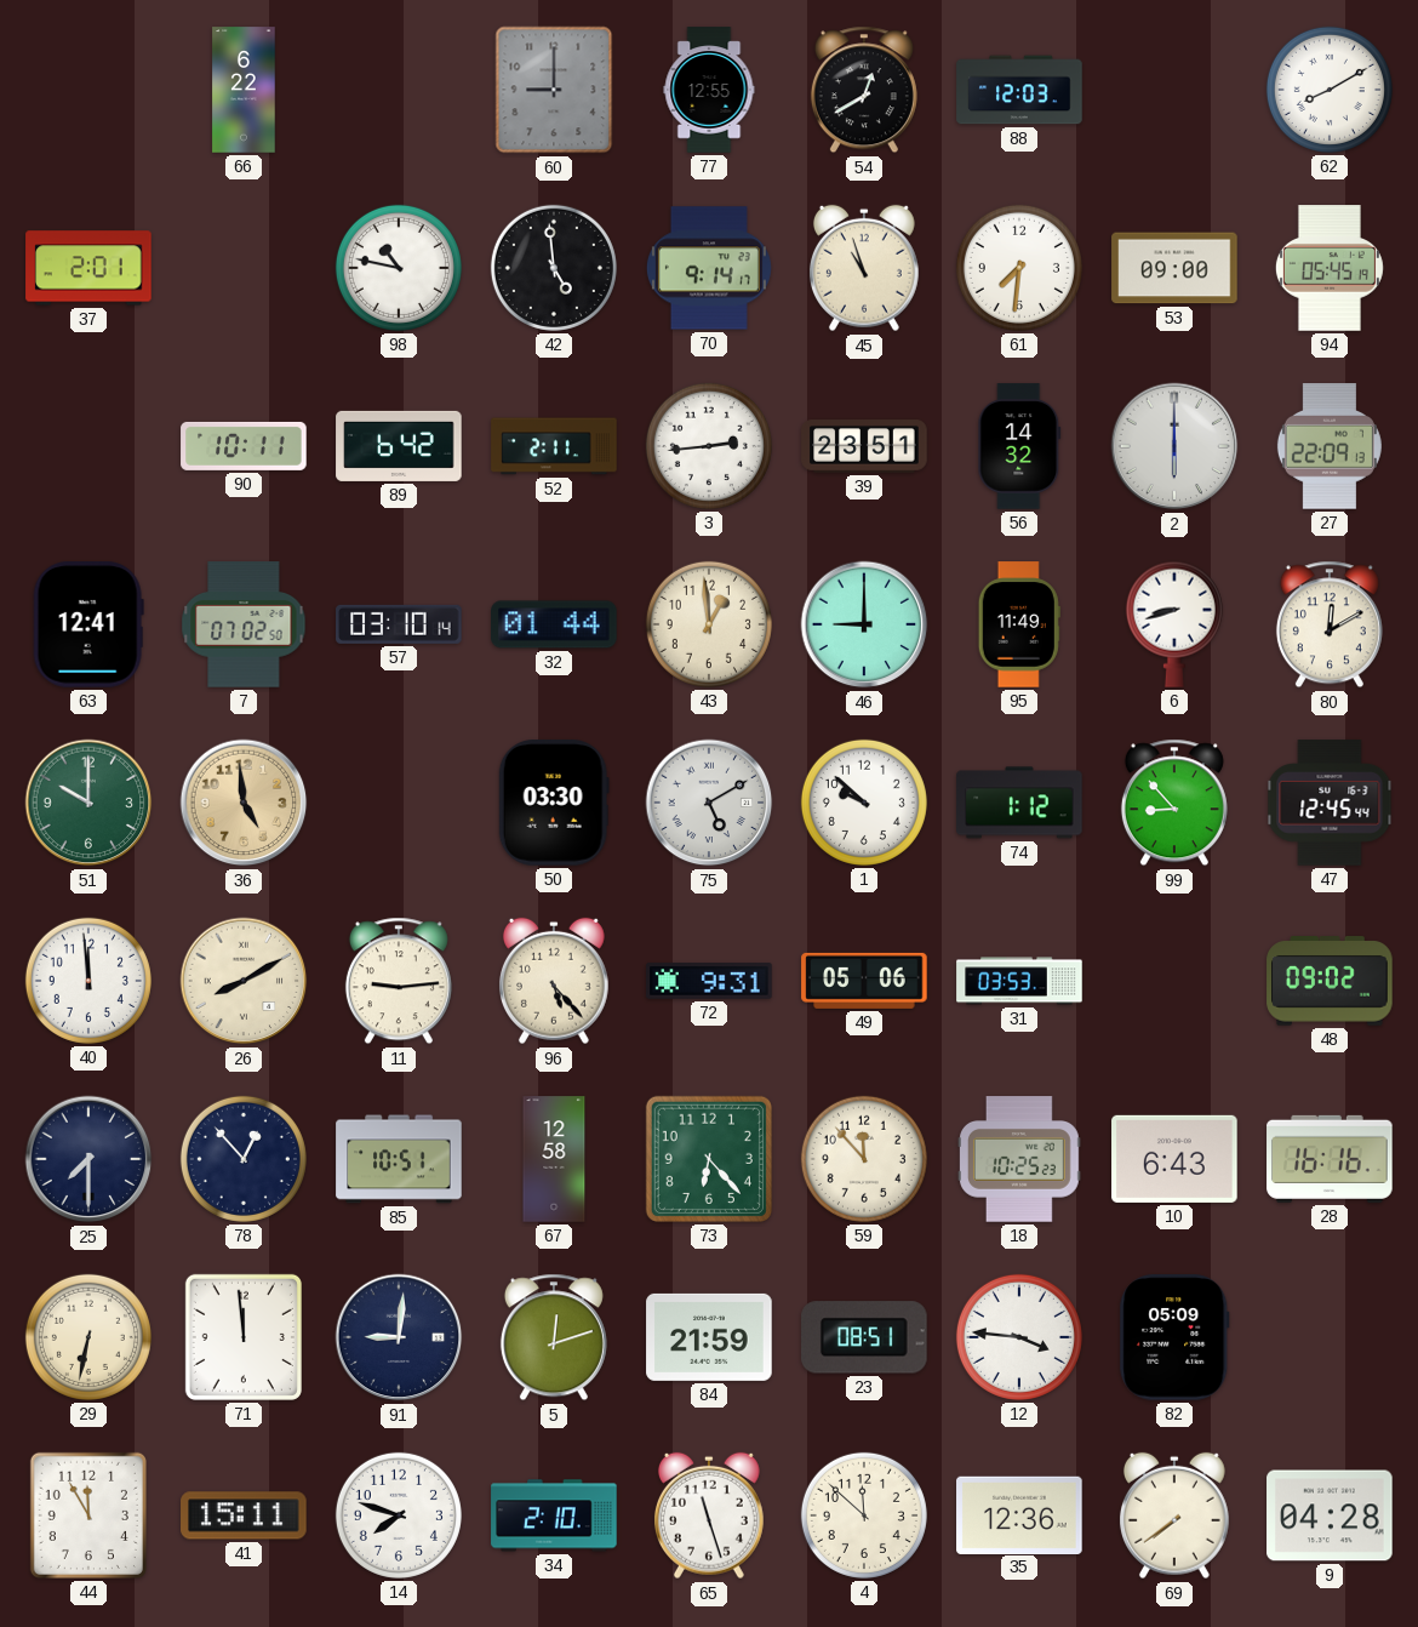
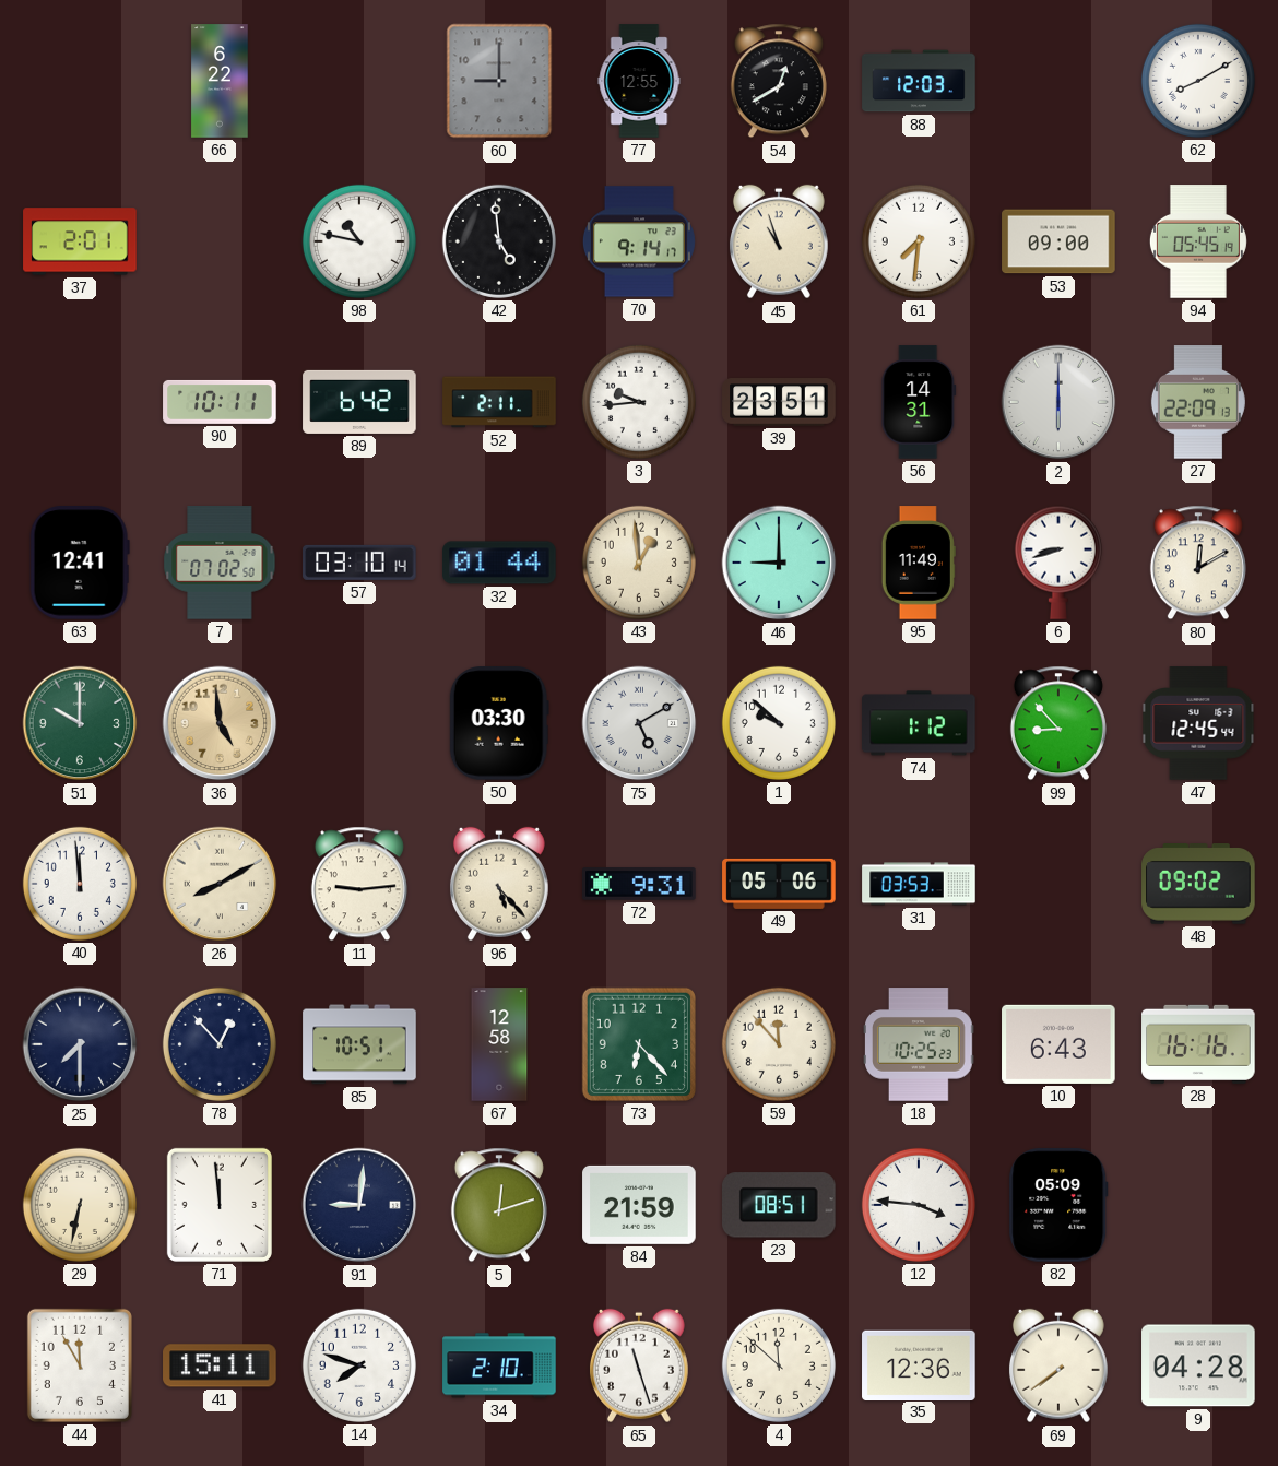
3: 2:44 -> 9:44 (639, 402)
56: 14:32 -> 14:31 (919, 402)
